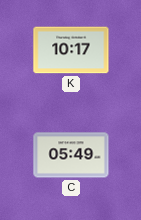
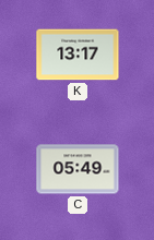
K: 10:17 -> 13:17 (78, 55)
